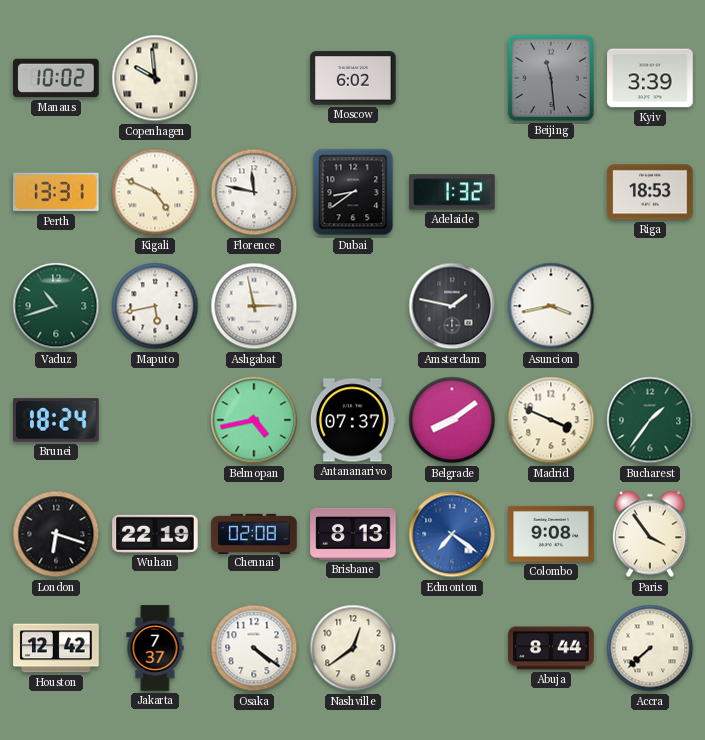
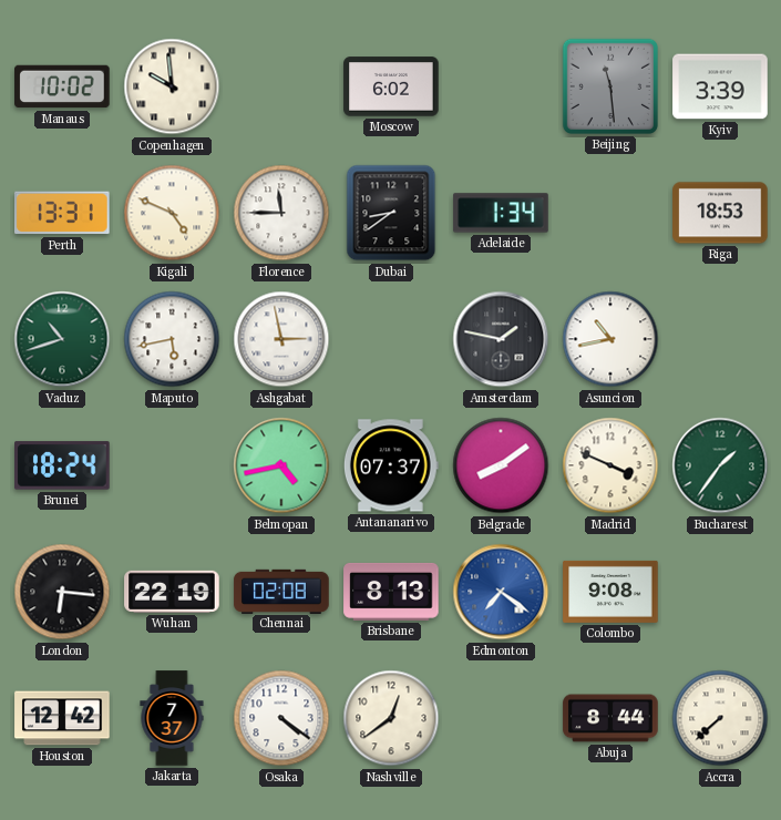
Florence: 11:47 -> 11:45 (281, 213)
Adelaide: 1:32 -> 1:34 (501, 213)
Asuncion: 3:43 -> 10:43 (610, 339)
London: 6:18 -> 6:16 (62, 592)
Paris: 3:54 -> none (650, 534)
